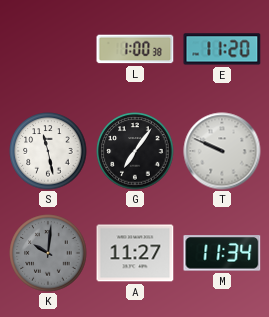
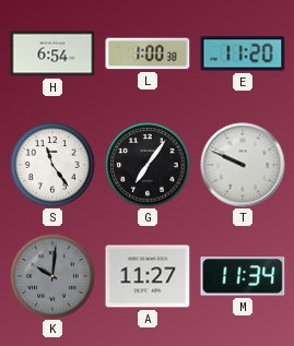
H: none -> 6:54 (52, 53)
S: 11:28 -> 11:24 (52, 165)
